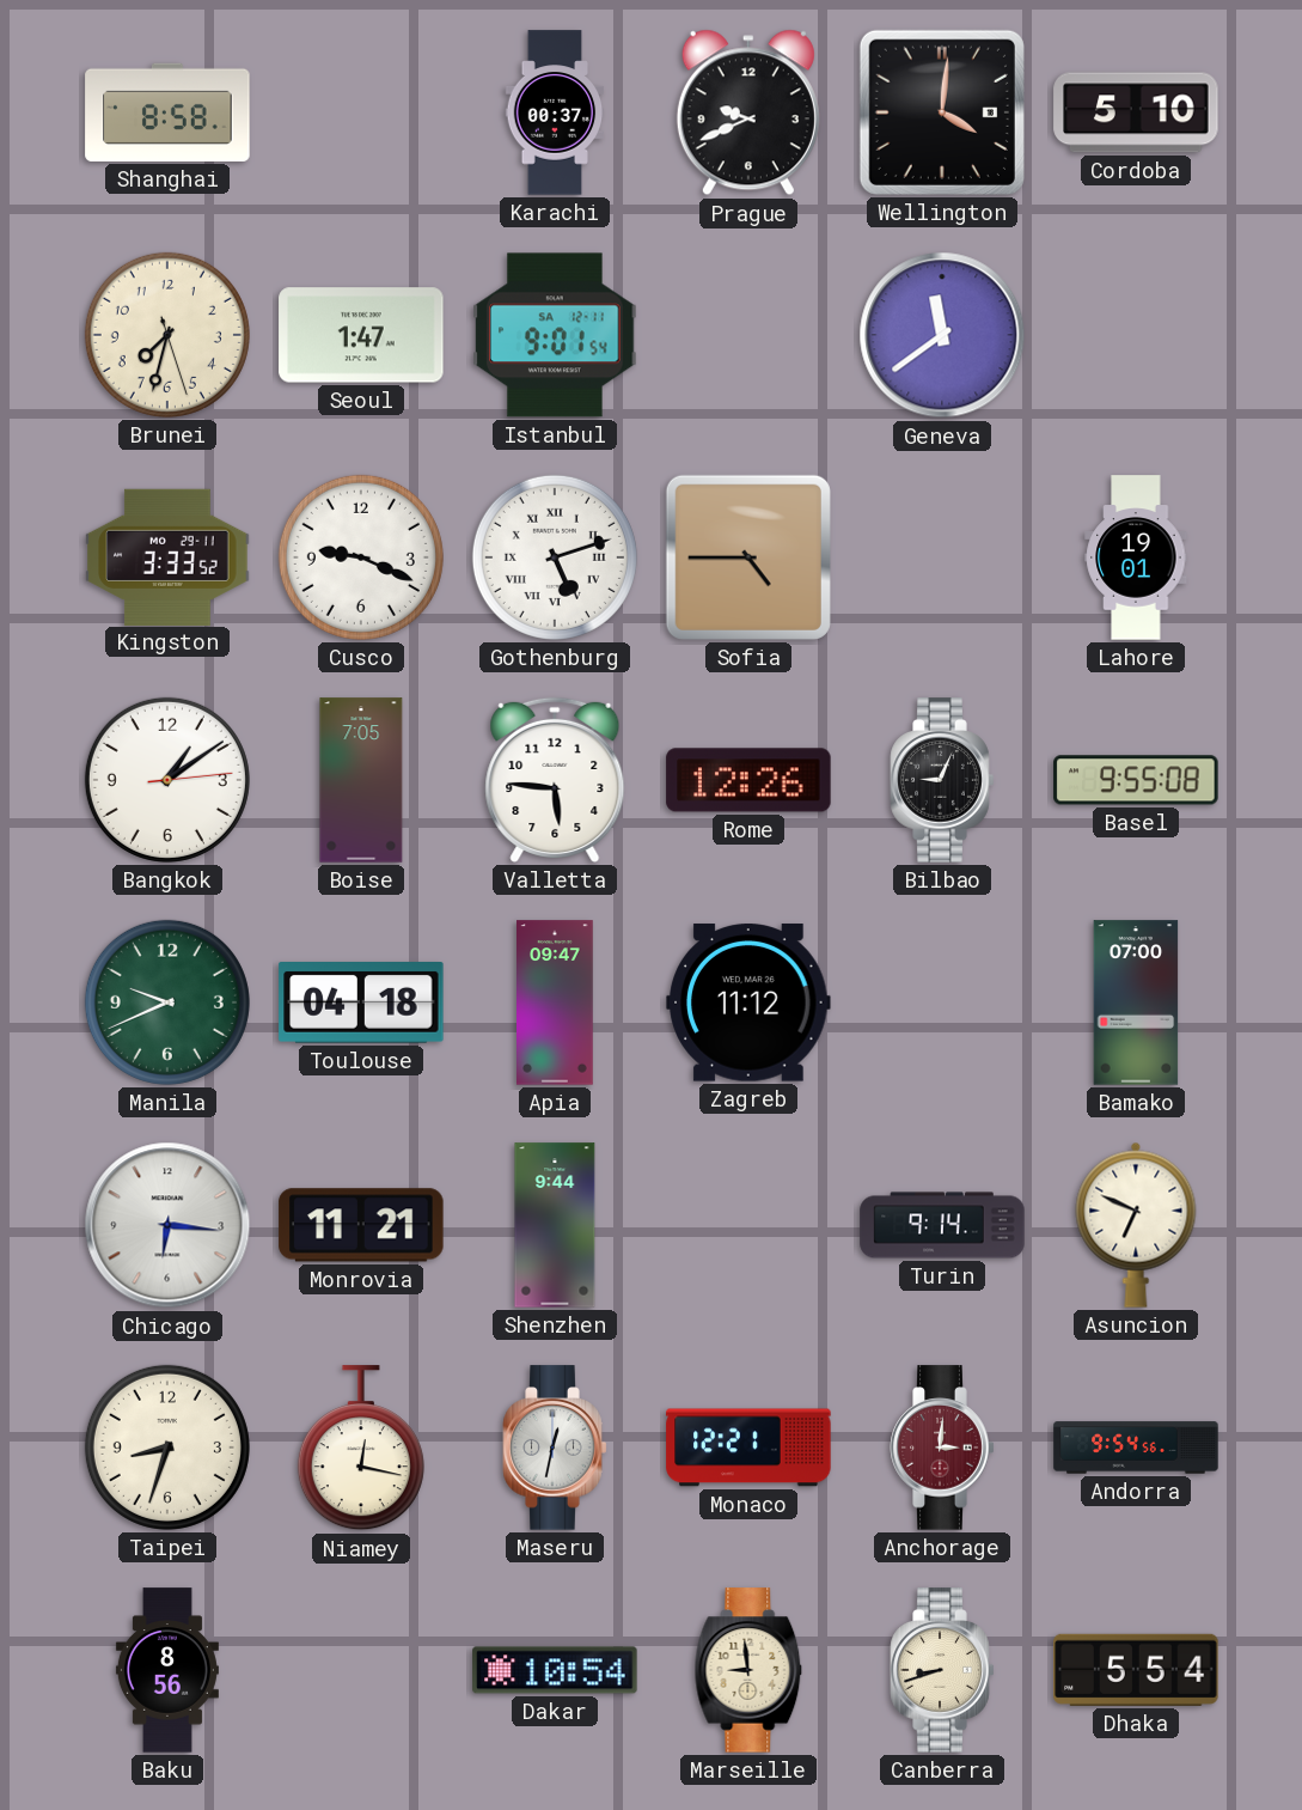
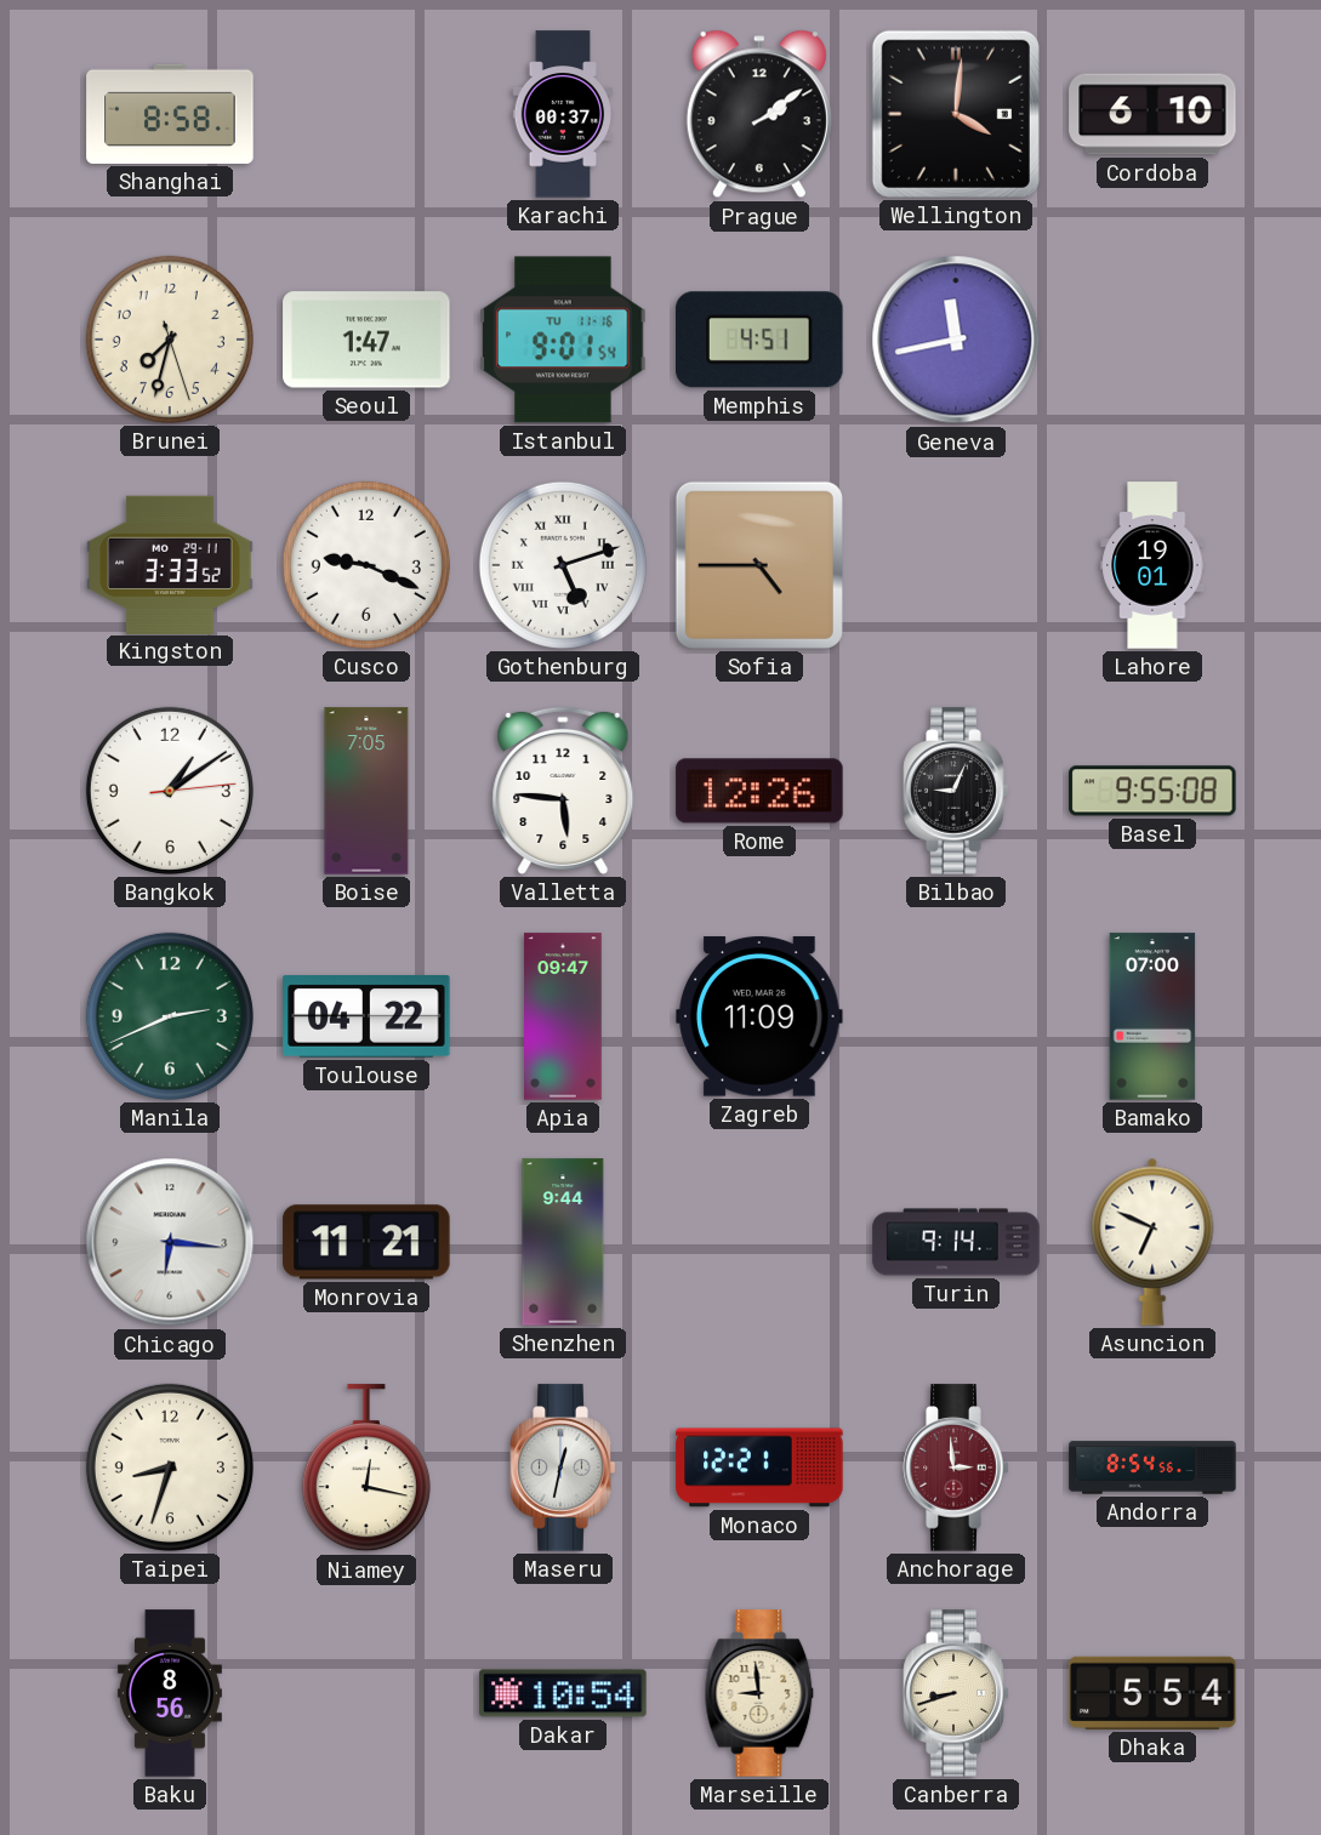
Prague: 9:41 -> 2:09 (759, 114)
Cordoba: 5:10 -> 6:10 (1152, 114)
Istanbul date: SA 12-11 -> TU 11-16 (563, 340)
Memphis: none -> 4:51 (761, 340)
Geneva: 11:39 -> 11:43 (956, 340)
Manila: 9:41 -> 2:41 (170, 1016)
Toulouse: 04:18 -> 04:22 (366, 1016)
Zagreb: 11:12 -> 11:09 (759, 1016)
Anchorage: 3:01 -> 2:59 (956, 1468)
Andorra: 9:54 -> 8:54 (1152, 1468)
